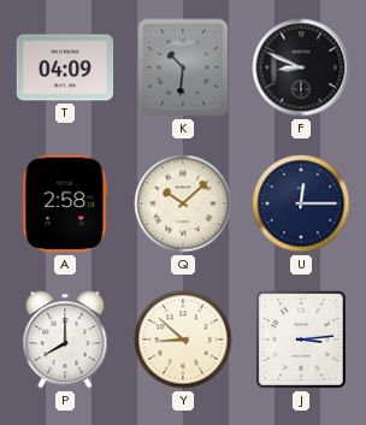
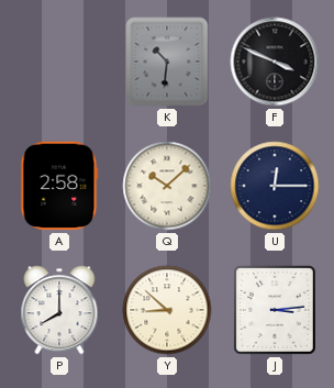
T: 04:09 -> none (65, 67)
F: 8:49 -> 3:49 (275, 62)
